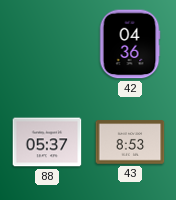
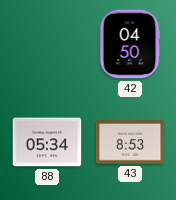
42: 04:36 -> 04:50 (130, 44)
88: 05:37 -> 05:34 (47, 142)
